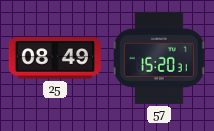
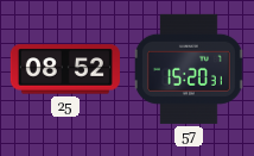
25: 08:49 -> 08:52 (65, 69)
